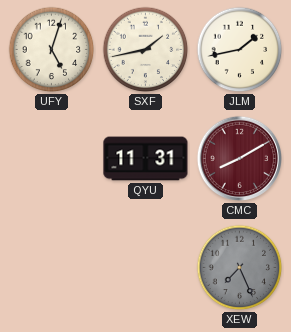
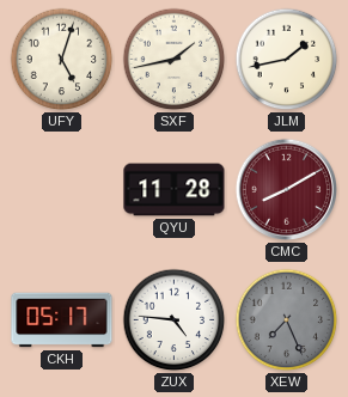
QYU: 11:31 -> 11:28 (175, 190)
CKH: none -> 05:17 (62, 320)
ZUX: none -> 4:46 (175, 320)
